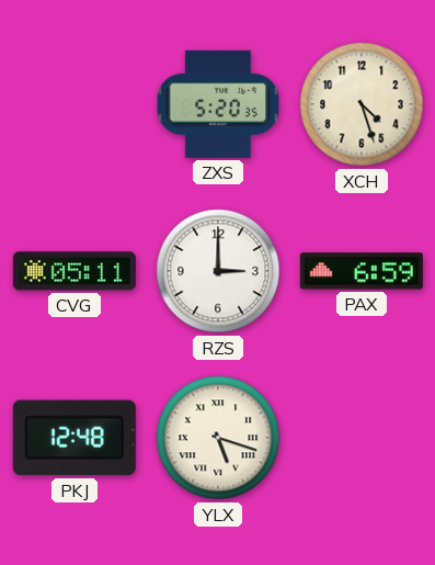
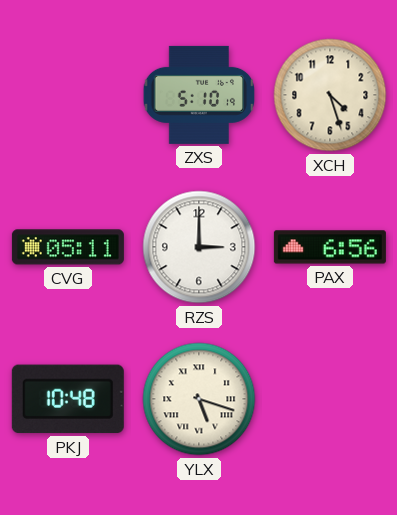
ZXS: 5:20 -> 5:10 (199, 95)
PAX: 6:59 -> 6:56 (330, 247)
PKJ: 12:48 -> 10:48 (68, 399)
